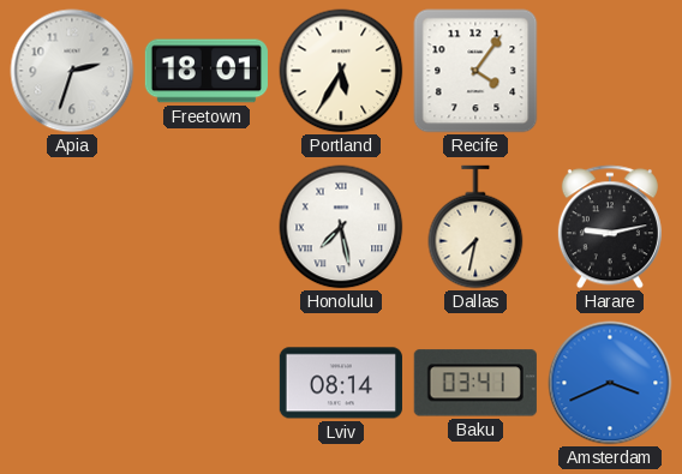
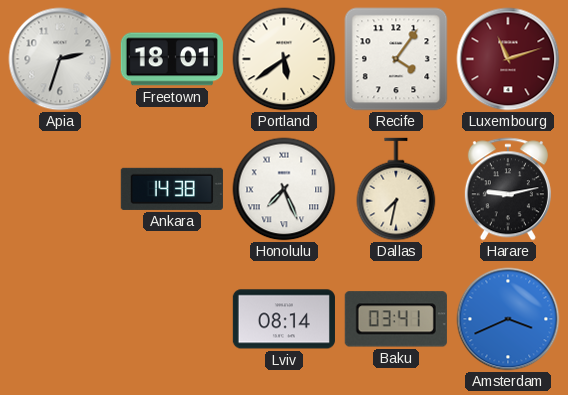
Portland: 5:35 -> 5:39 (284, 59)
Luxembourg: none -> 11:12 (508, 59)
Ankara: none -> 14:38 (172, 189)
Honolulu: 7:28 -> 7:26 (284, 189)
